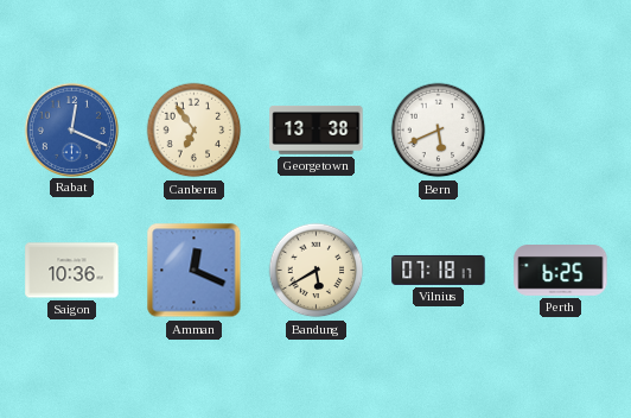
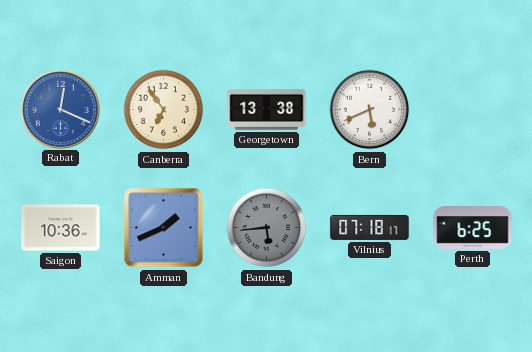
Amman: 12:19 -> 1:41 (164, 228)
Bandung: 5:40 -> 5:44 (267, 228)
Bandung dial: cream -> grey (267, 228)
